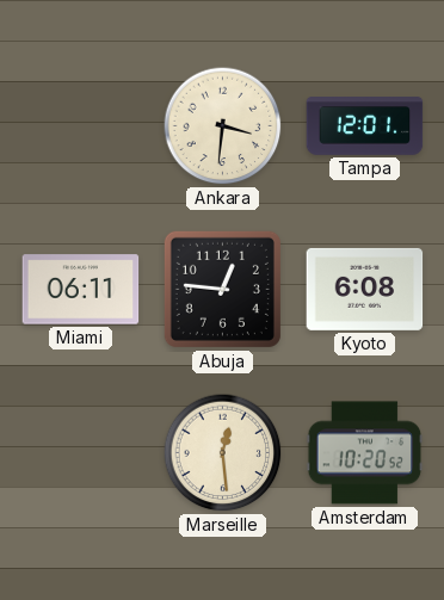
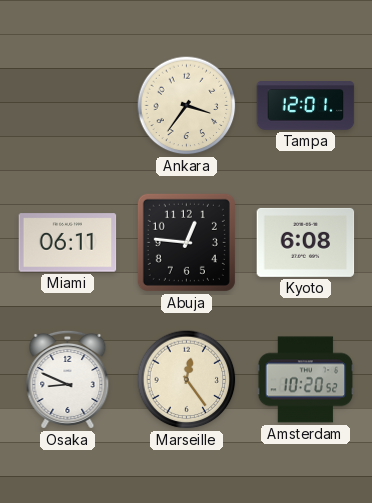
Ankara: 3:31 -> 3:36 (187, 106)
Osaka: none -> 8:49 (68, 379)
Marseille: 12:29 -> 12:24 (187, 380)
